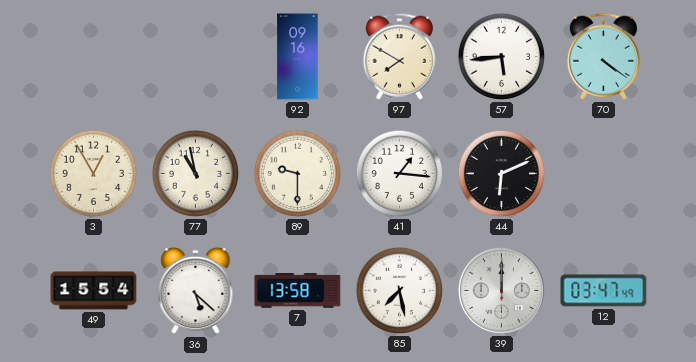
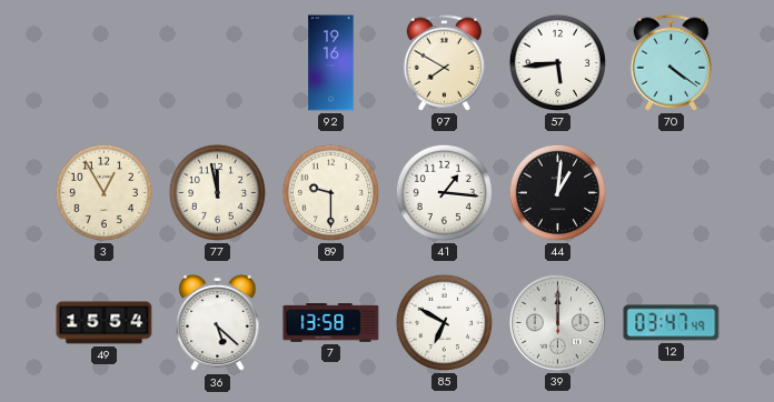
92: 09:16 -> 19:16 (331, 63)
77: 10:58 -> 11:58 (217, 192)
44: 6:11 -> 1:01 (557, 192)
85: 7:28 -> 6:50 (444, 322)
